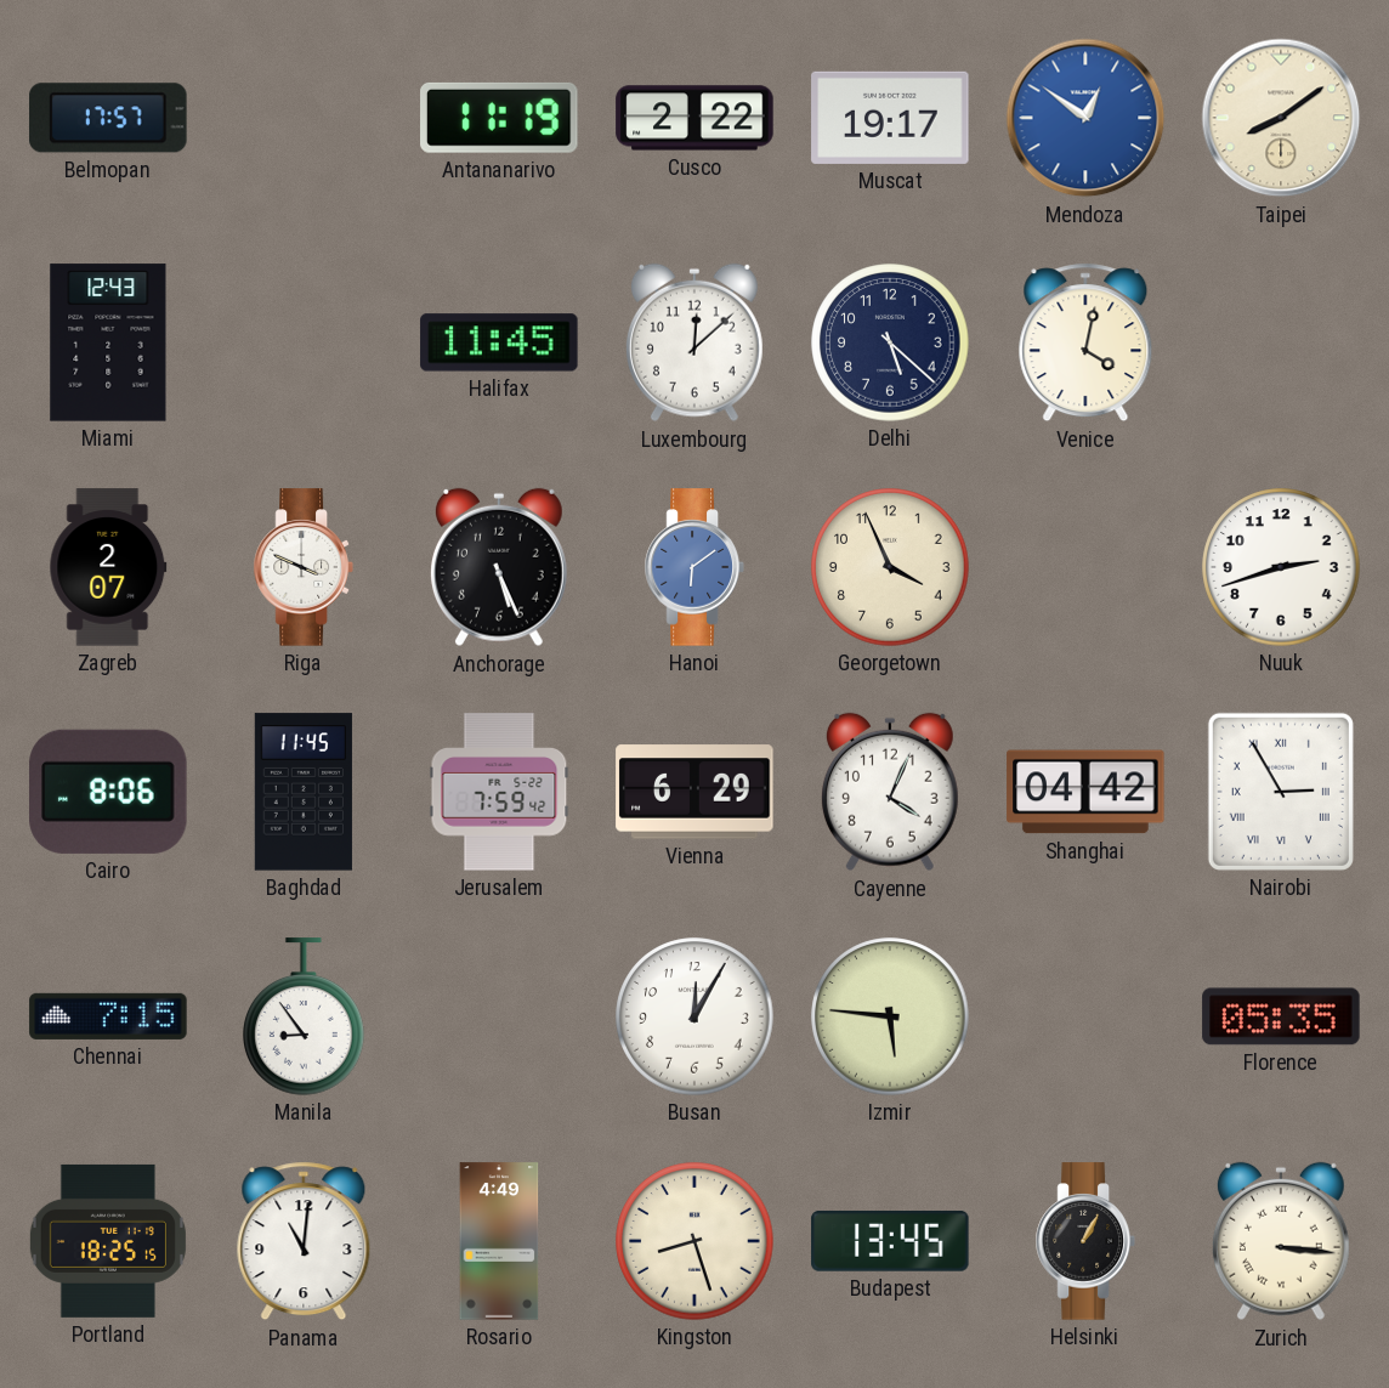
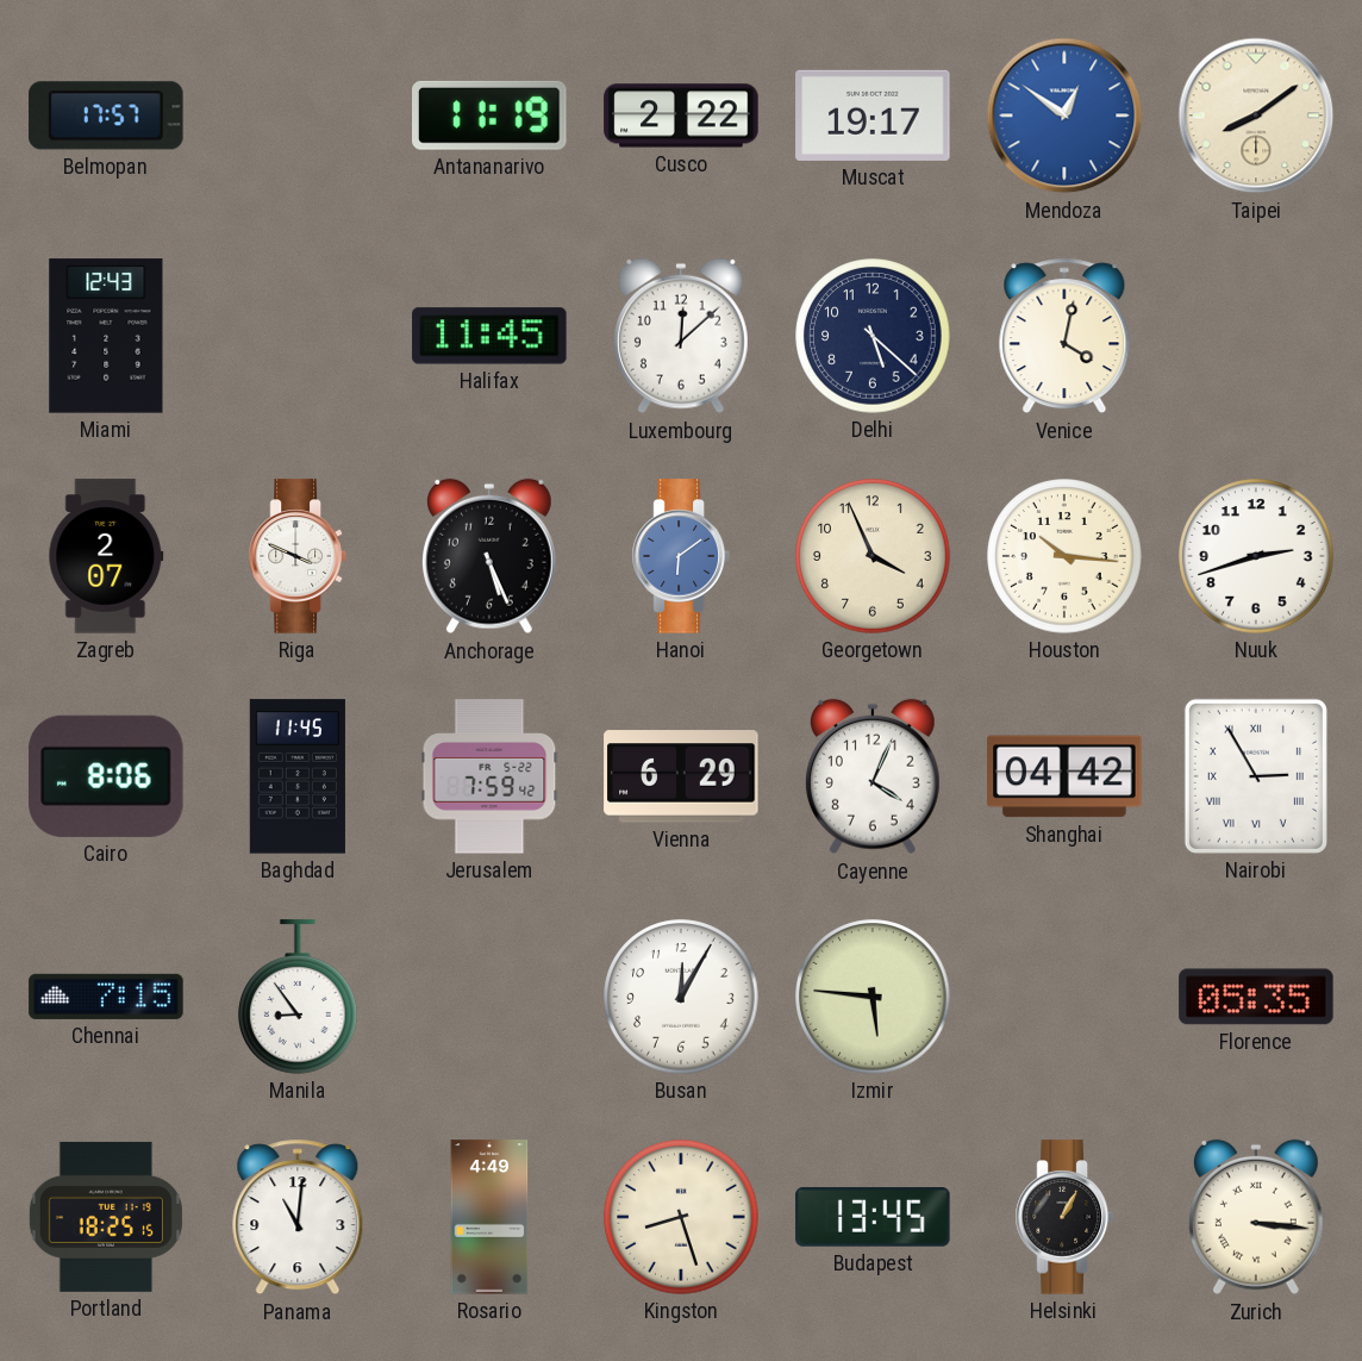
Houston: none -> 10:16 (1064, 556)
